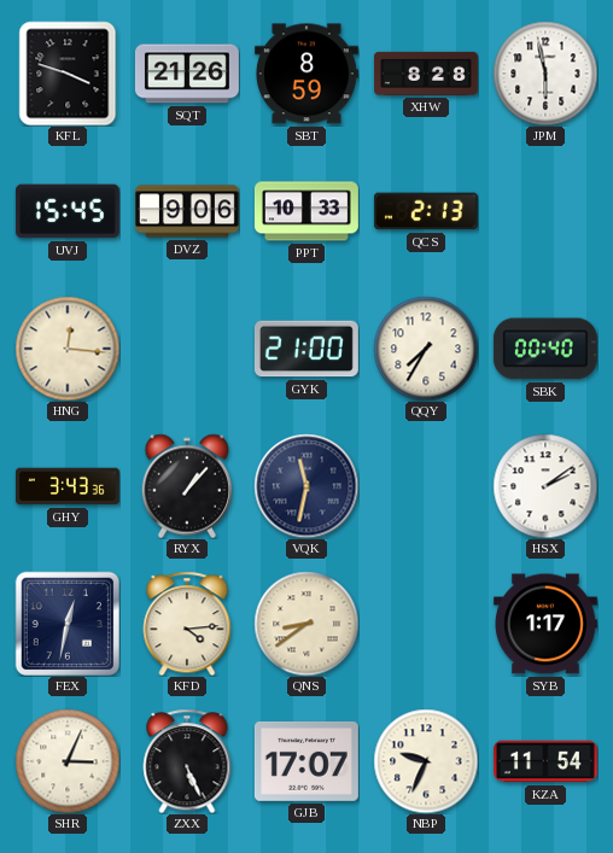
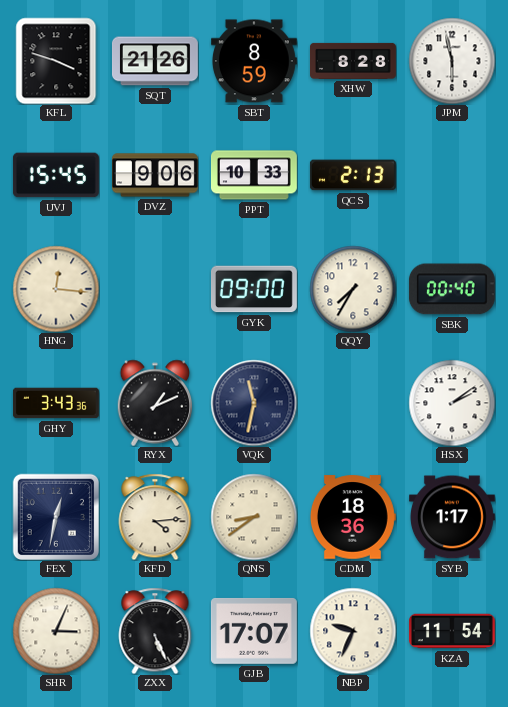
GYK: 21:00 -> 09:00 (254, 289)
RYX: 1:07 -> 1:11 (155, 403)
CDM: none -> 18:36 (353, 517)
